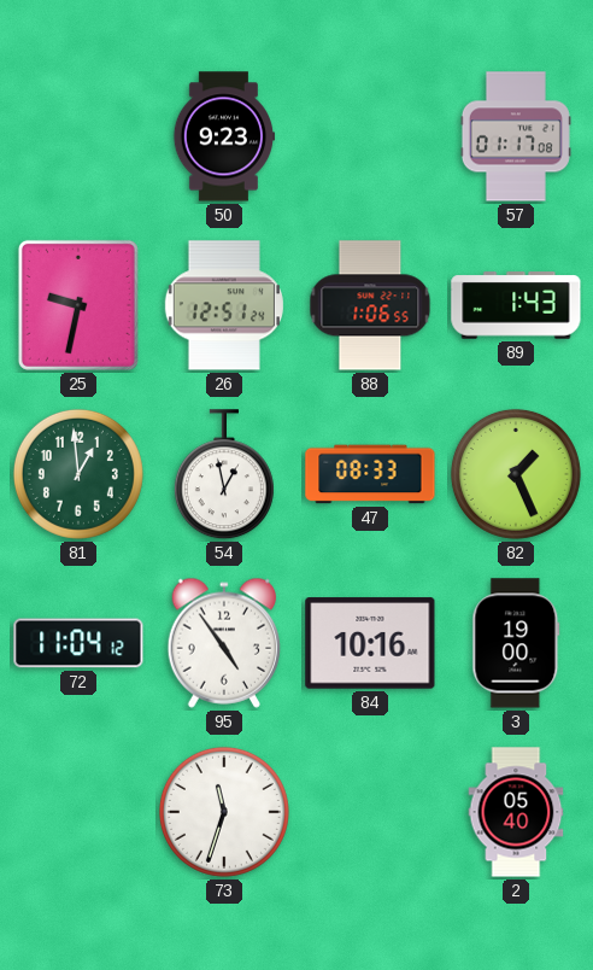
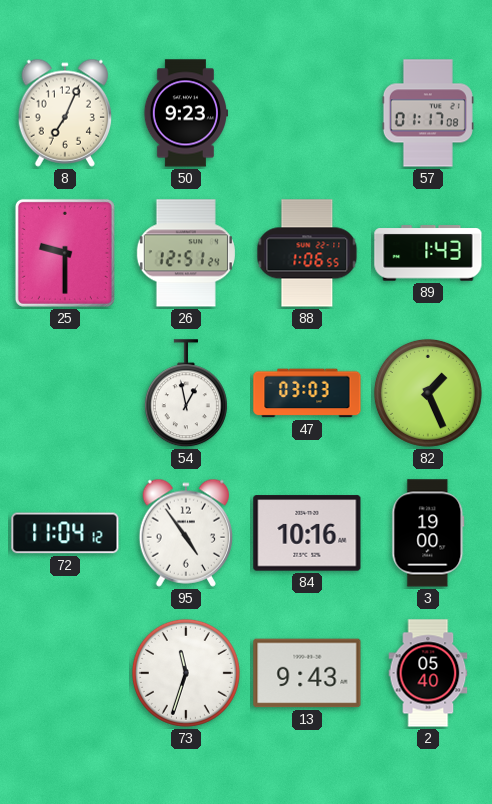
8: none -> 7:04 (64, 113)
25: 9:32 -> 9:30 (65, 253)
81: 12:59 -> none (78, 474)
47: 08:33 -> 03:03 (307, 393)
13: none -> 9:43 (307, 673)
